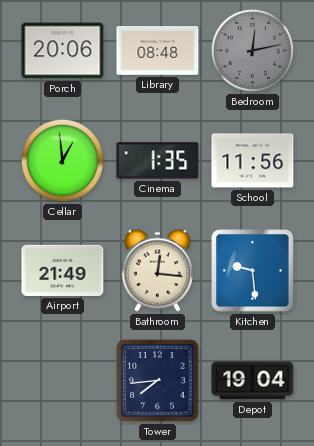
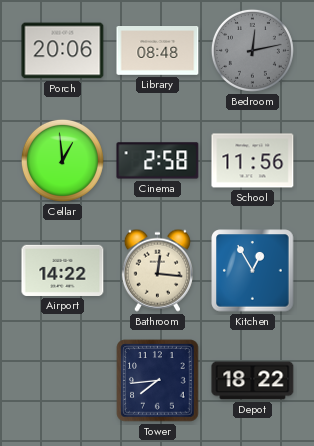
Cinema: 1:35 -> 2:58 (158, 161)
Airport: 21:49 -> 14:22 (63, 270)
Kitchen: 9:29 -> 12:55 (253, 271)
Depot: 19:04 -> 18:22 (253, 381)
